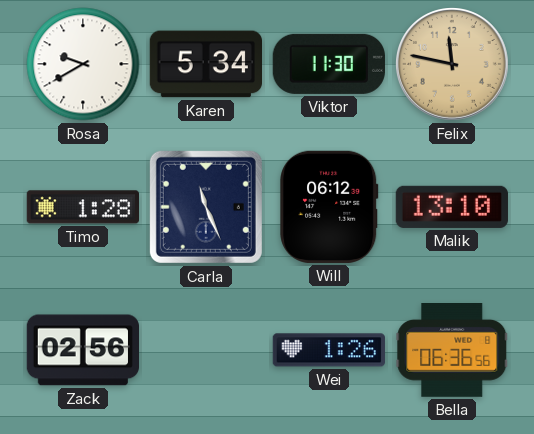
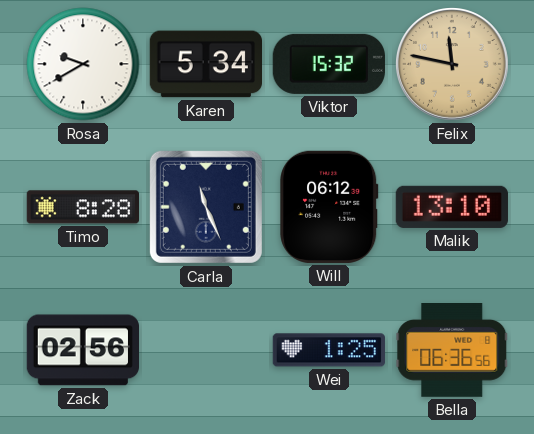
Viktor: 11:30 -> 15:32 (329, 64)
Timo: 1:28 -> 8:28 (82, 207)
Wei: 1:26 -> 1:25 (329, 350)
